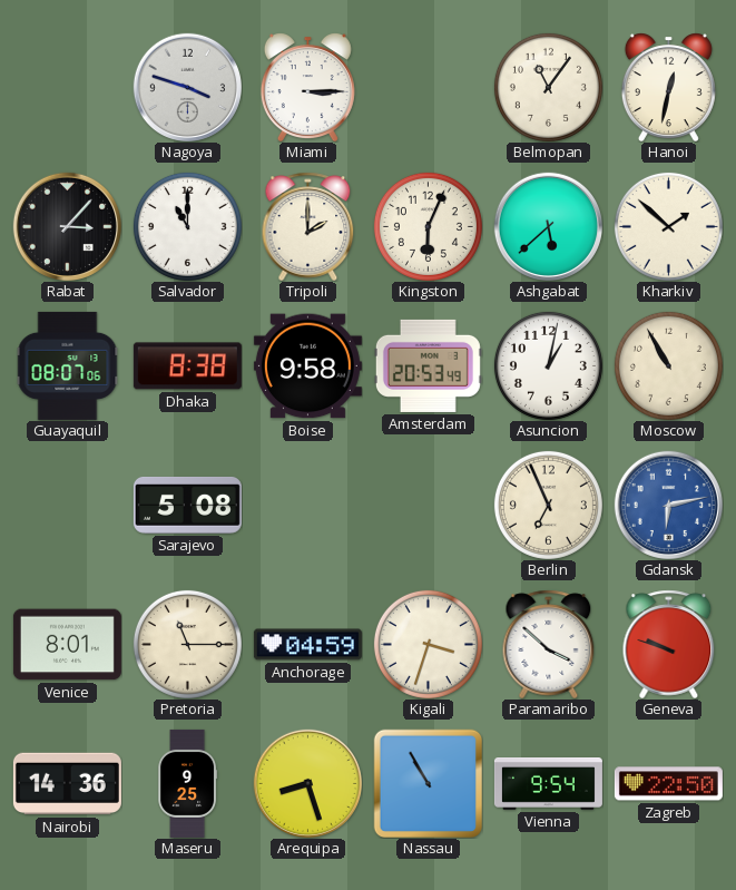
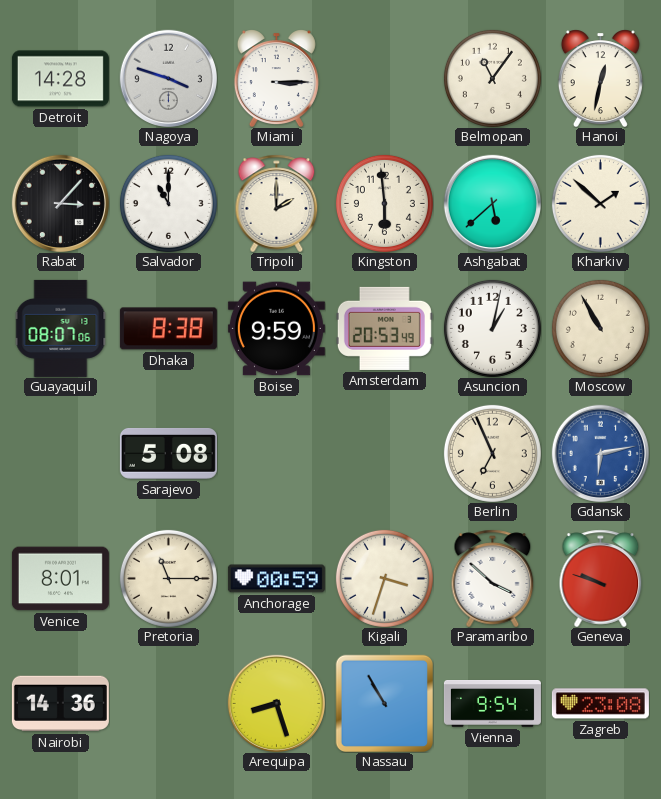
Detroit: none -> 14:28 (60, 79)
Kingston: 6:04 -> 5:59 (384, 203)
Boise: 9:58 -> 9:59 (276, 329)
Anchorage: 04:59 -> 00:59 (276, 579)
Maseru: 9:25 -> none (188, 783)
Zagreb: 22:50 -> 23:08 (600, 704)
